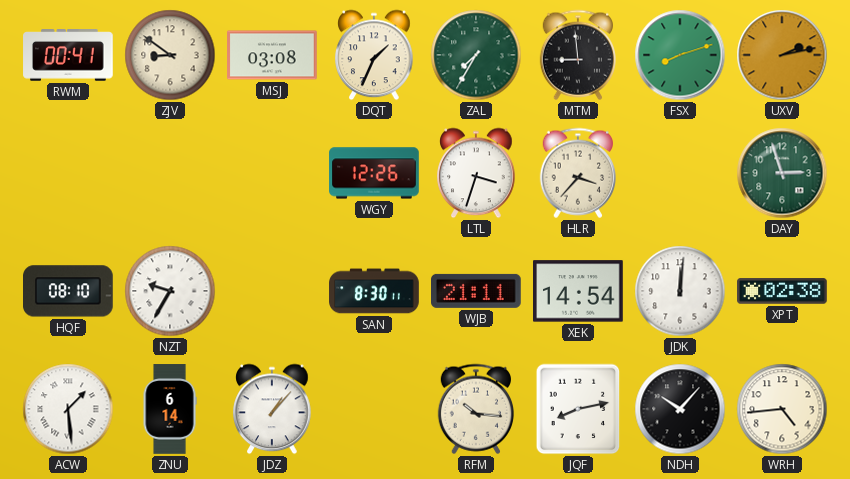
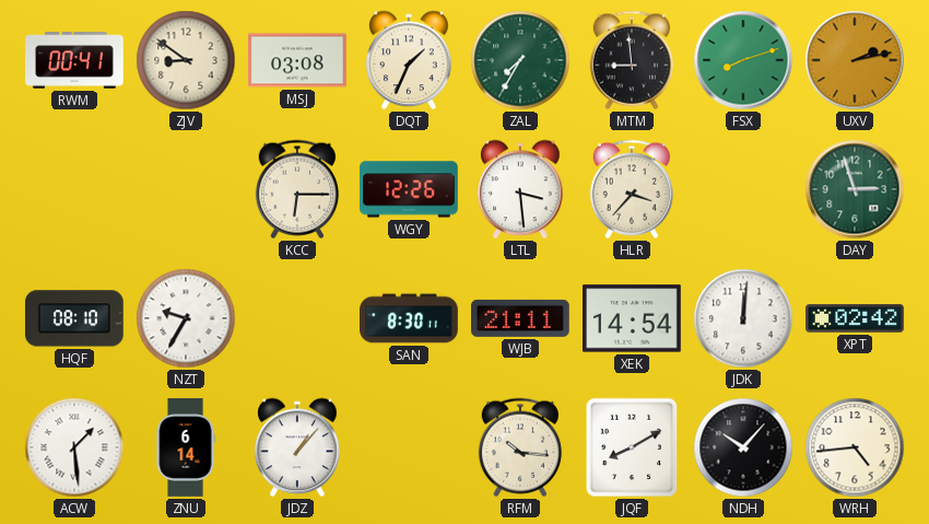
KCC: none -> 6:15 (296, 189)
LTL: 3:33 -> 3:29 (520, 189)
XPT: 02:38 -> 02:42 (855, 318)
JQF: 8:13 -> 8:10 (632, 447)
